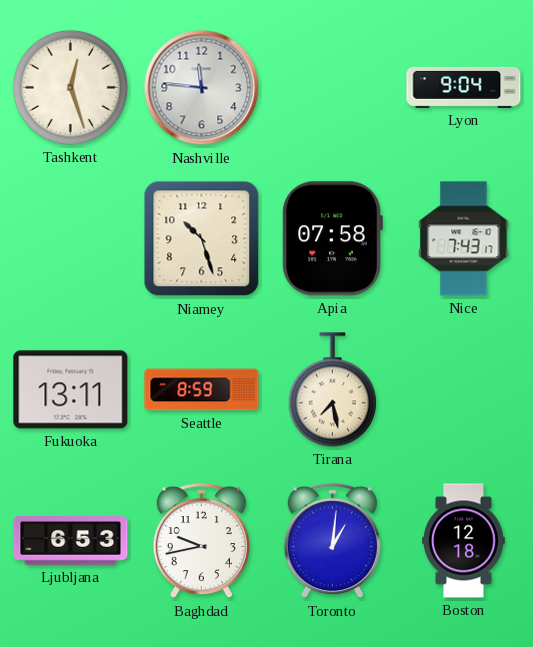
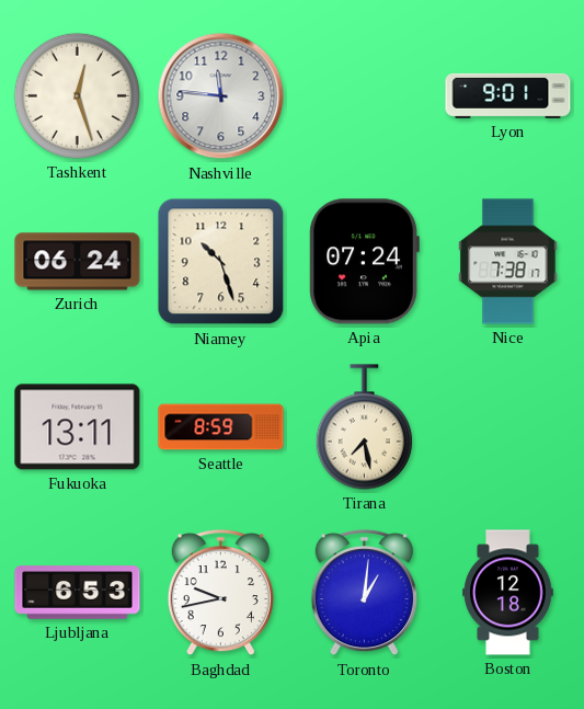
Lyon: 9:04 -> 9:01 (508, 95)
Zurich: none -> 06:24 (78, 262)
Apia: 07:58 -> 07:24 (364, 262)
Nice: 7:43 -> 7:38 (508, 262)
